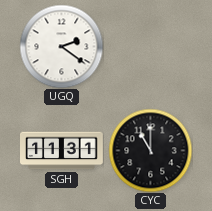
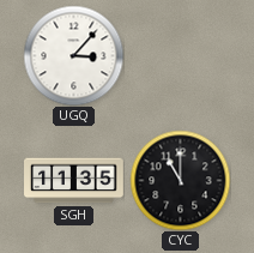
UGQ: 2:21 -> 3:07 (73, 55)
SGH: 11:31 -> 11:35 (74, 181)
